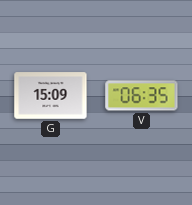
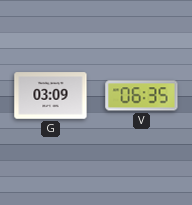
G: 15:09 -> 03:09 (51, 96)
